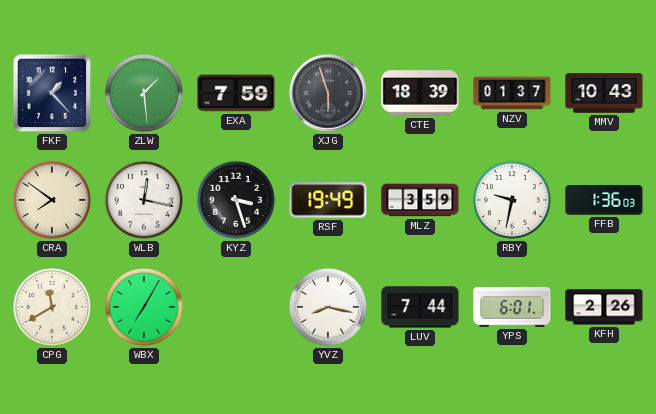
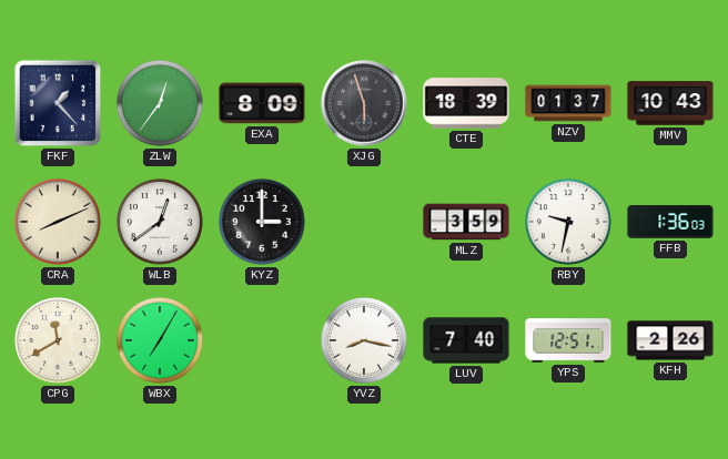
ZLW: 1:29 -> 12:36 (160, 103)
EXA: 7:59 -> 8:09 (262, 103)
CRA: 7:51 -> 8:11 (58, 222)
WLB: 12:17 -> 12:39 (160, 222)
KYZ: 3:27 -> 3:00 (262, 222)
RSF: 19:49 -> none (328, 200)
LUV: 7:44 -> 7:40 (466, 340)
YPS: 6:01 -> 12:51 (568, 340)
